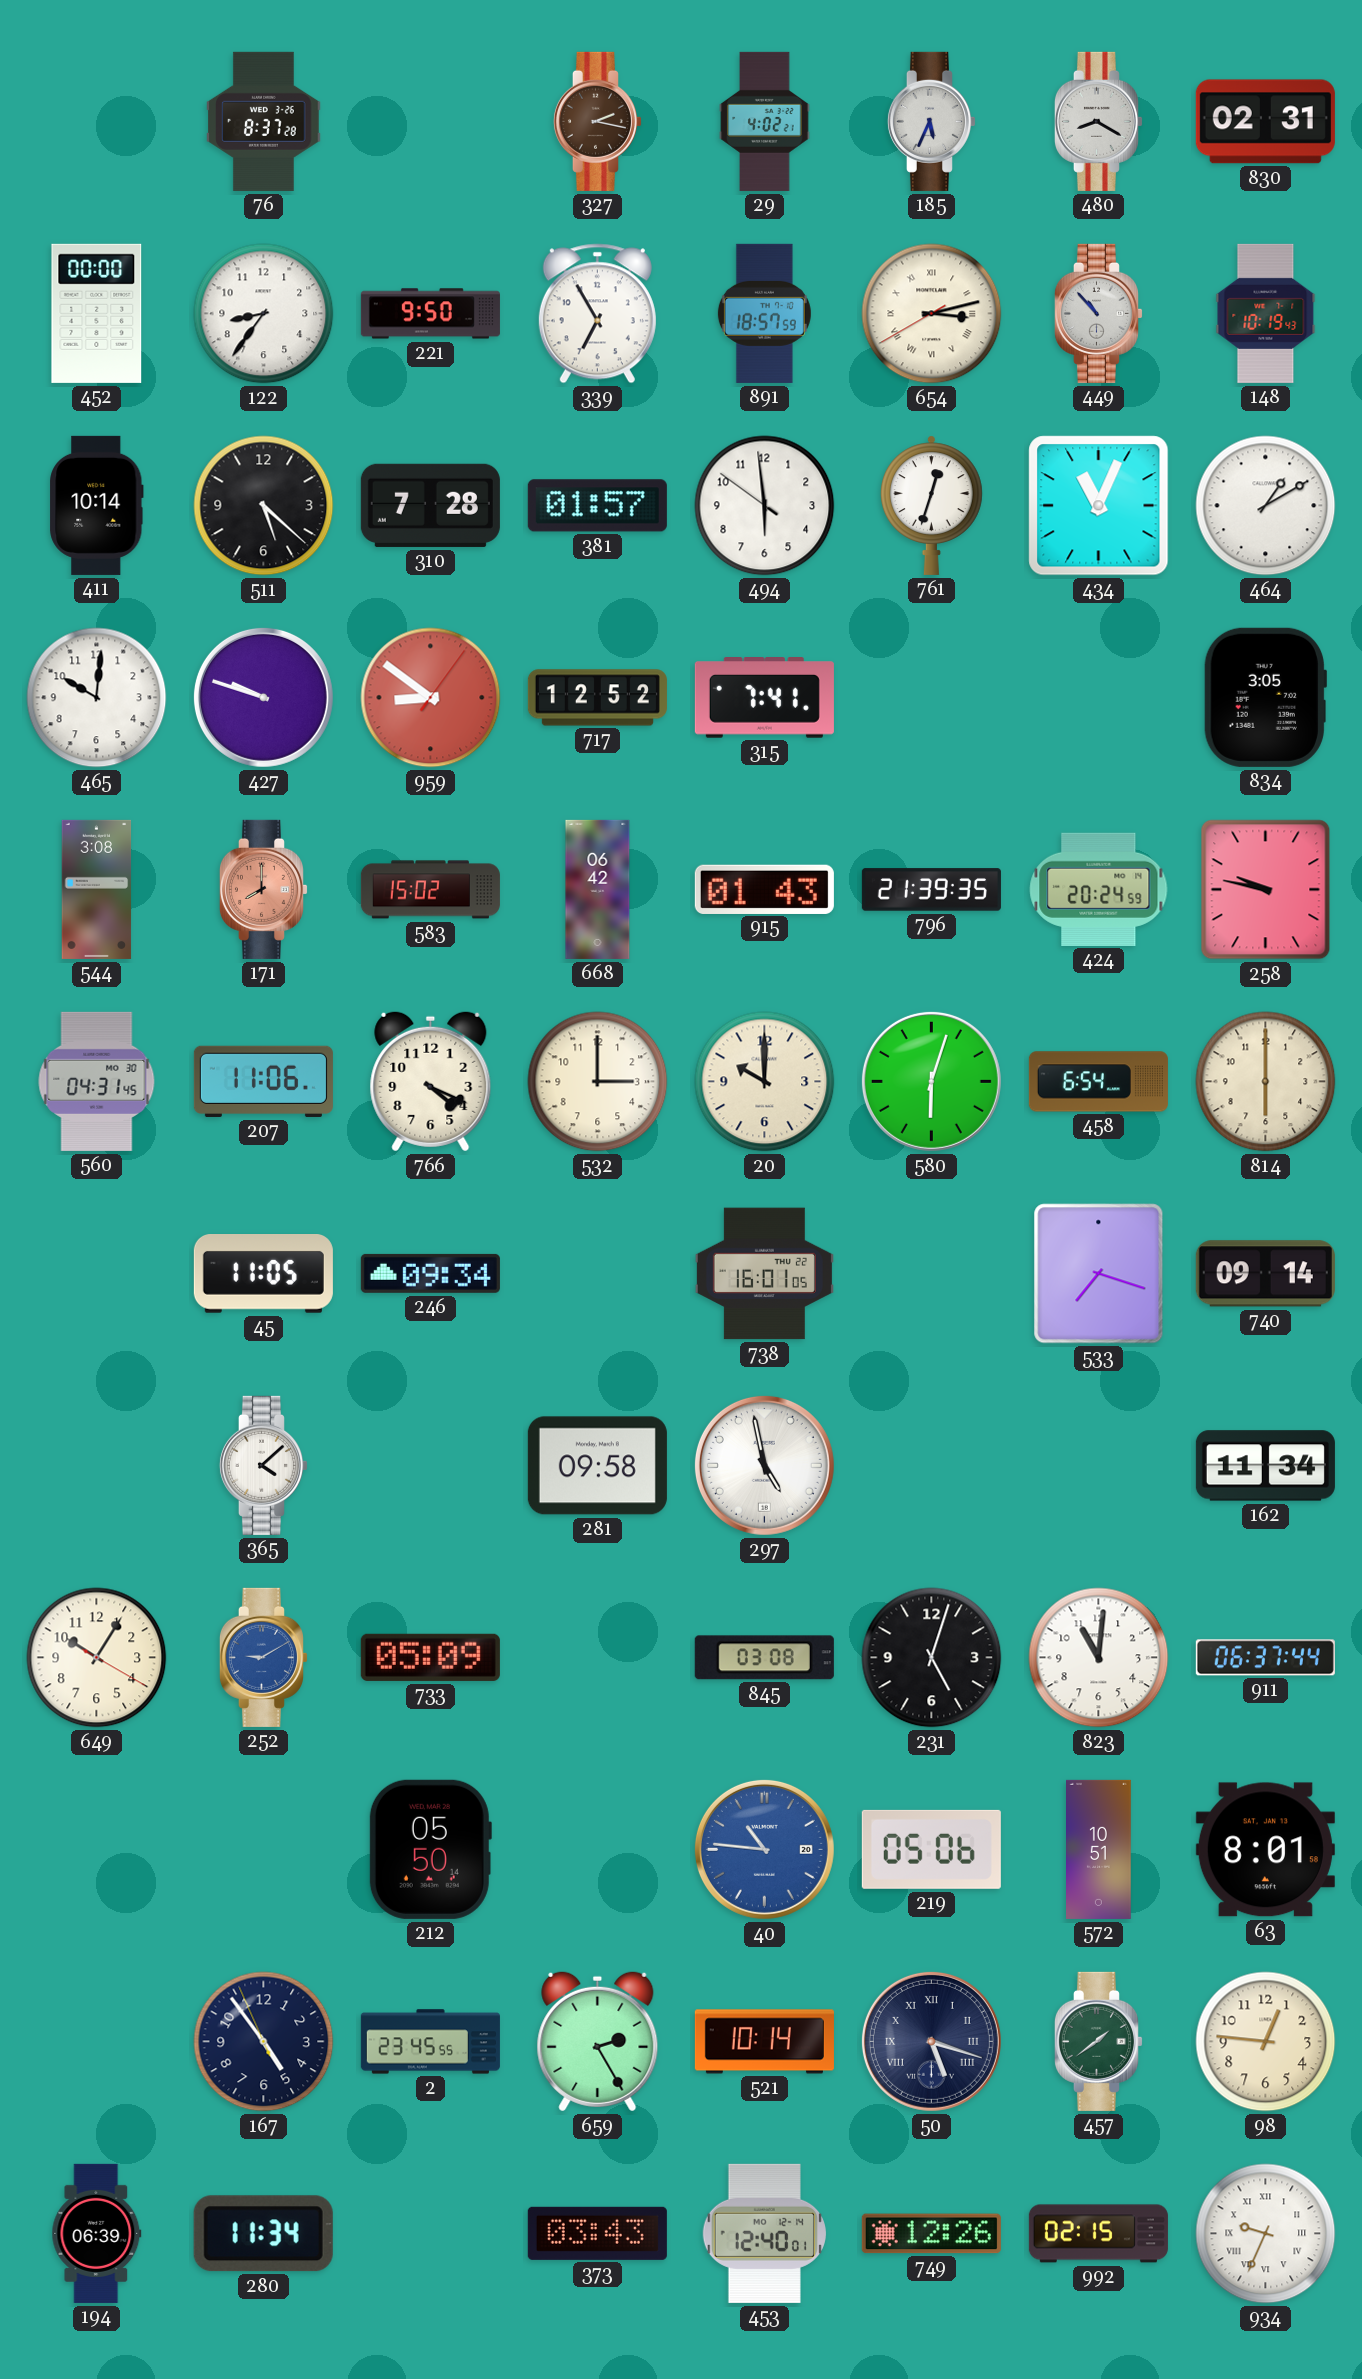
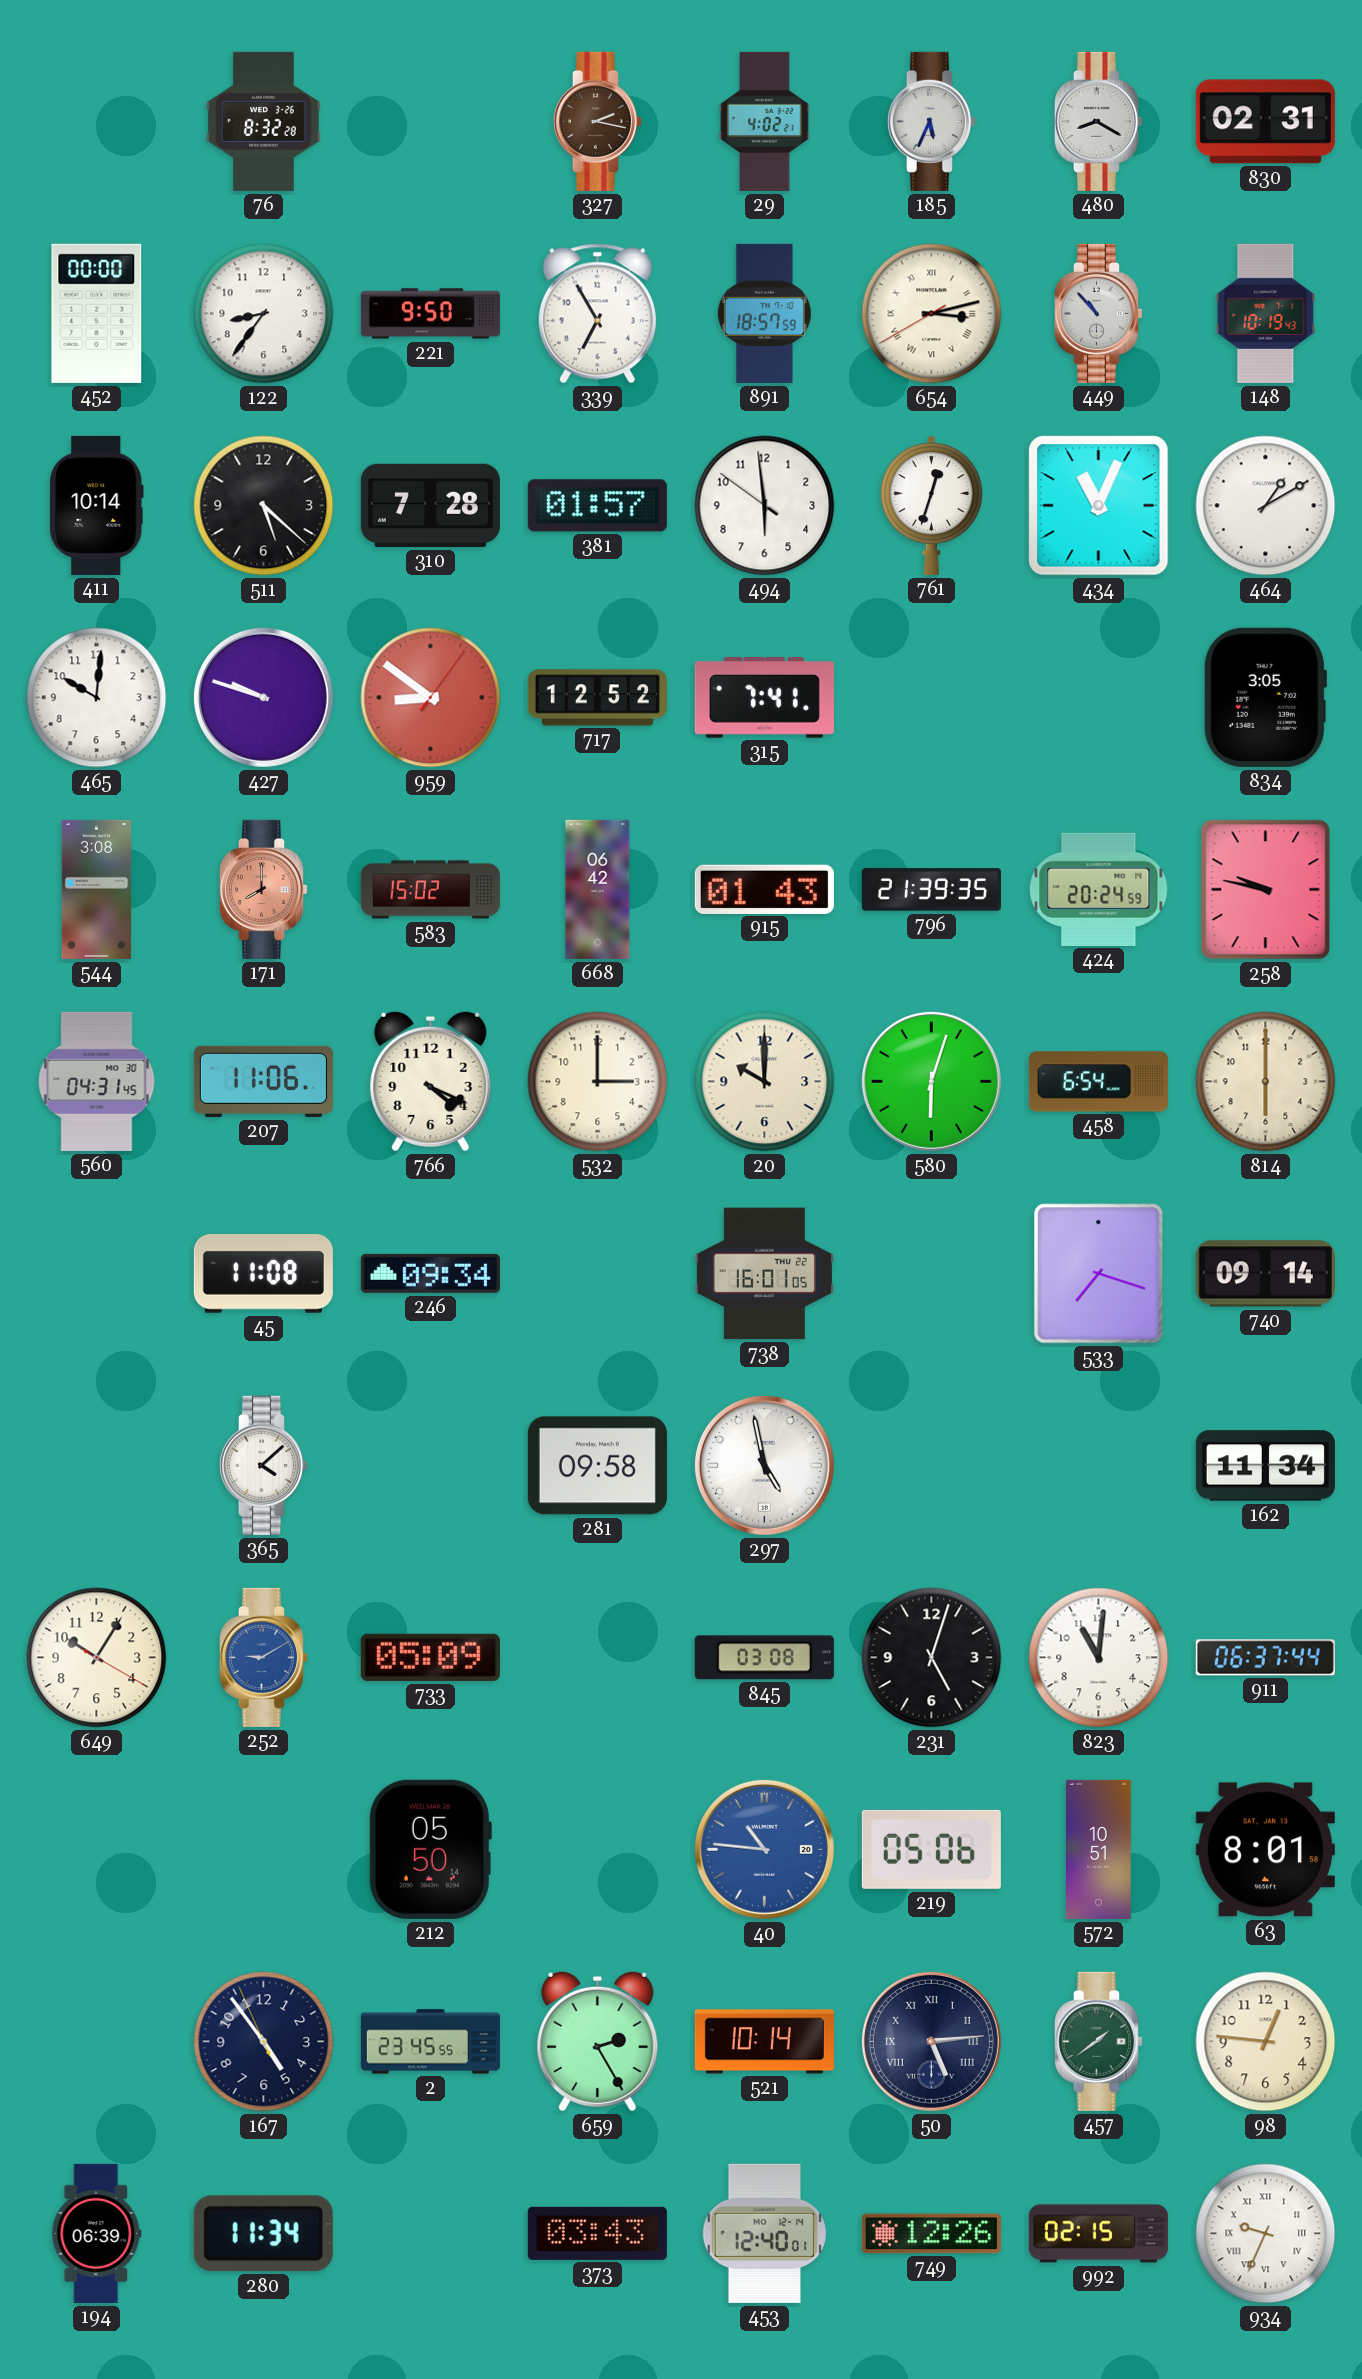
76: 8:37 -> 8:32 (264, 121)
45: 11:05 -> 11:08 (263, 1274)
50: 5:18 -> 5:14 (931, 2041)
